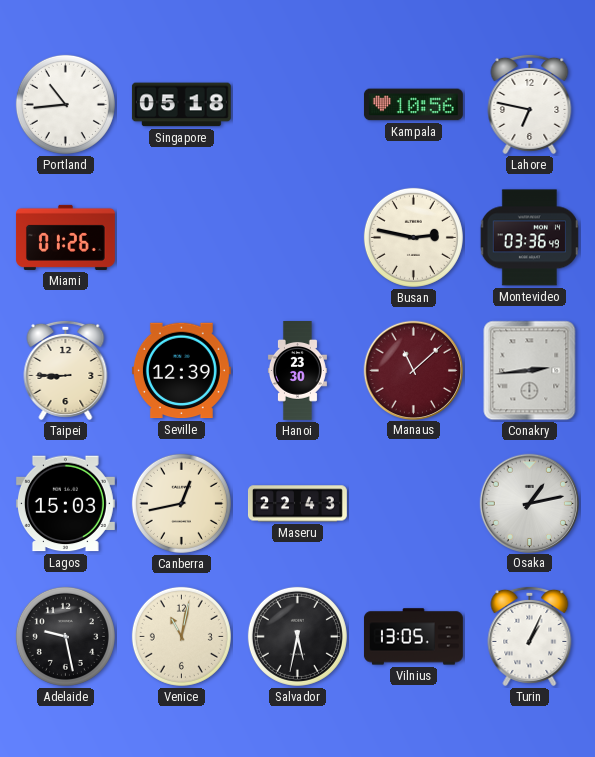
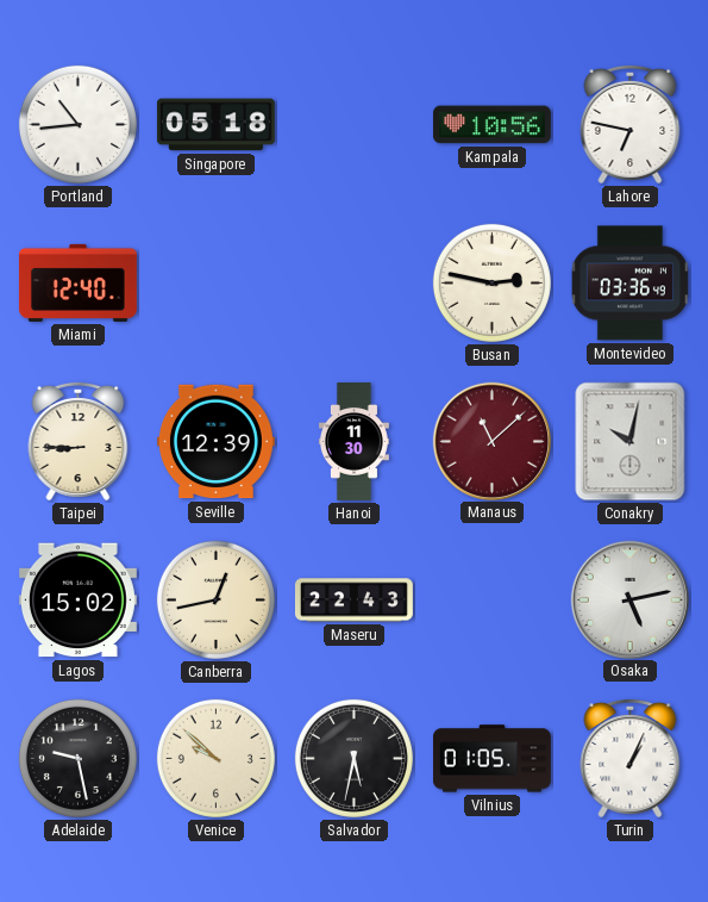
Miami: 01:26 -> 12:40 (77, 282)
Hanoi: 23:30 -> 11:30 (353, 442)
Conakry: 2:44 -> 10:02 (631, 442)
Lagos: 15:03 -> 15:02 (77, 601)
Osaka: 1:13 -> 5:13 (629, 599)
Venice: 11:02 -> 9:52 (215, 758)
Vilnius: 13:05 -> 01:05 (491, 759)
